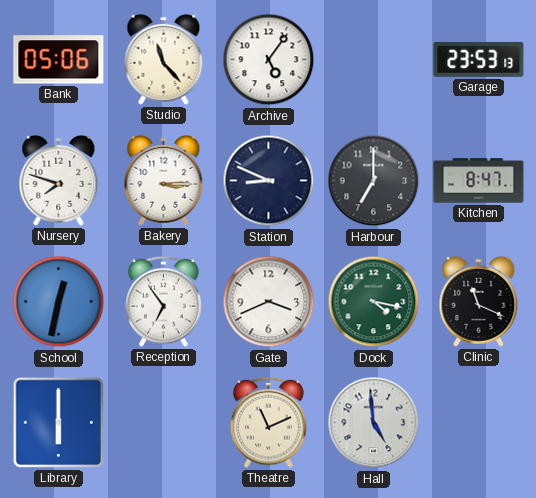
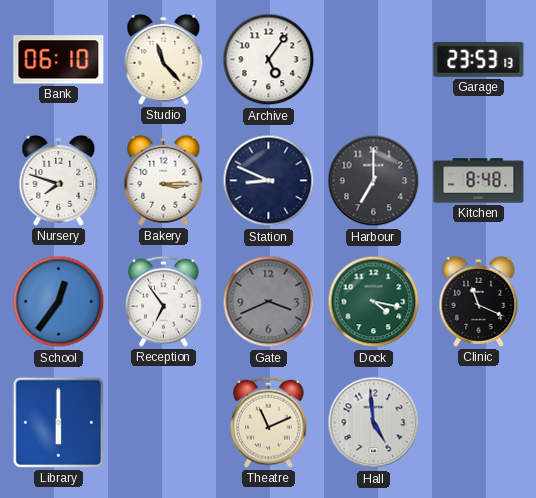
Bank: 05:06 -> 06:10 (59, 60)
Kitchen: 8:47 -> 8:48 (479, 181)
School: 12:32 -> 12:36 (59, 302)
Gate dial: white -> grey (269, 302)
